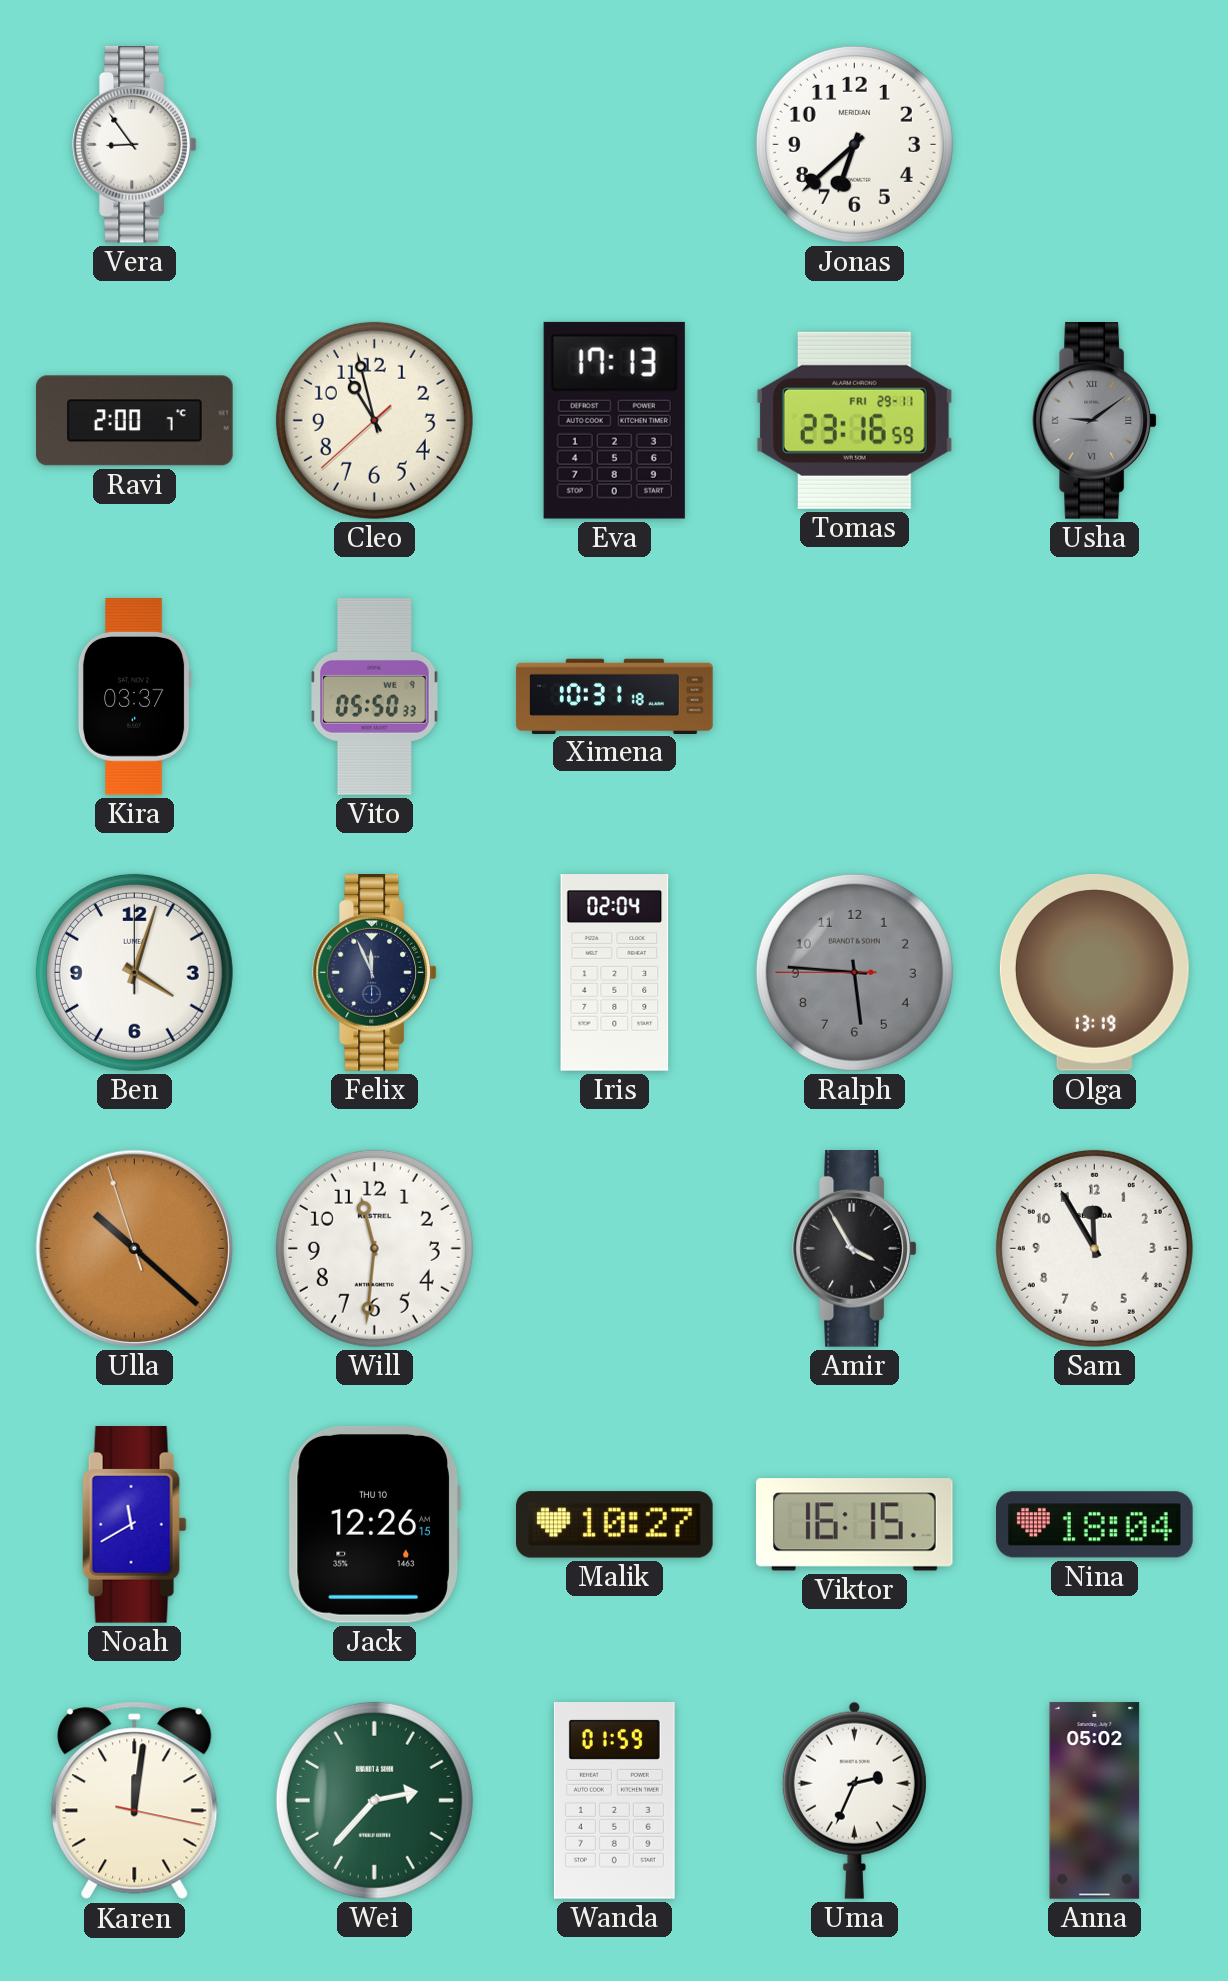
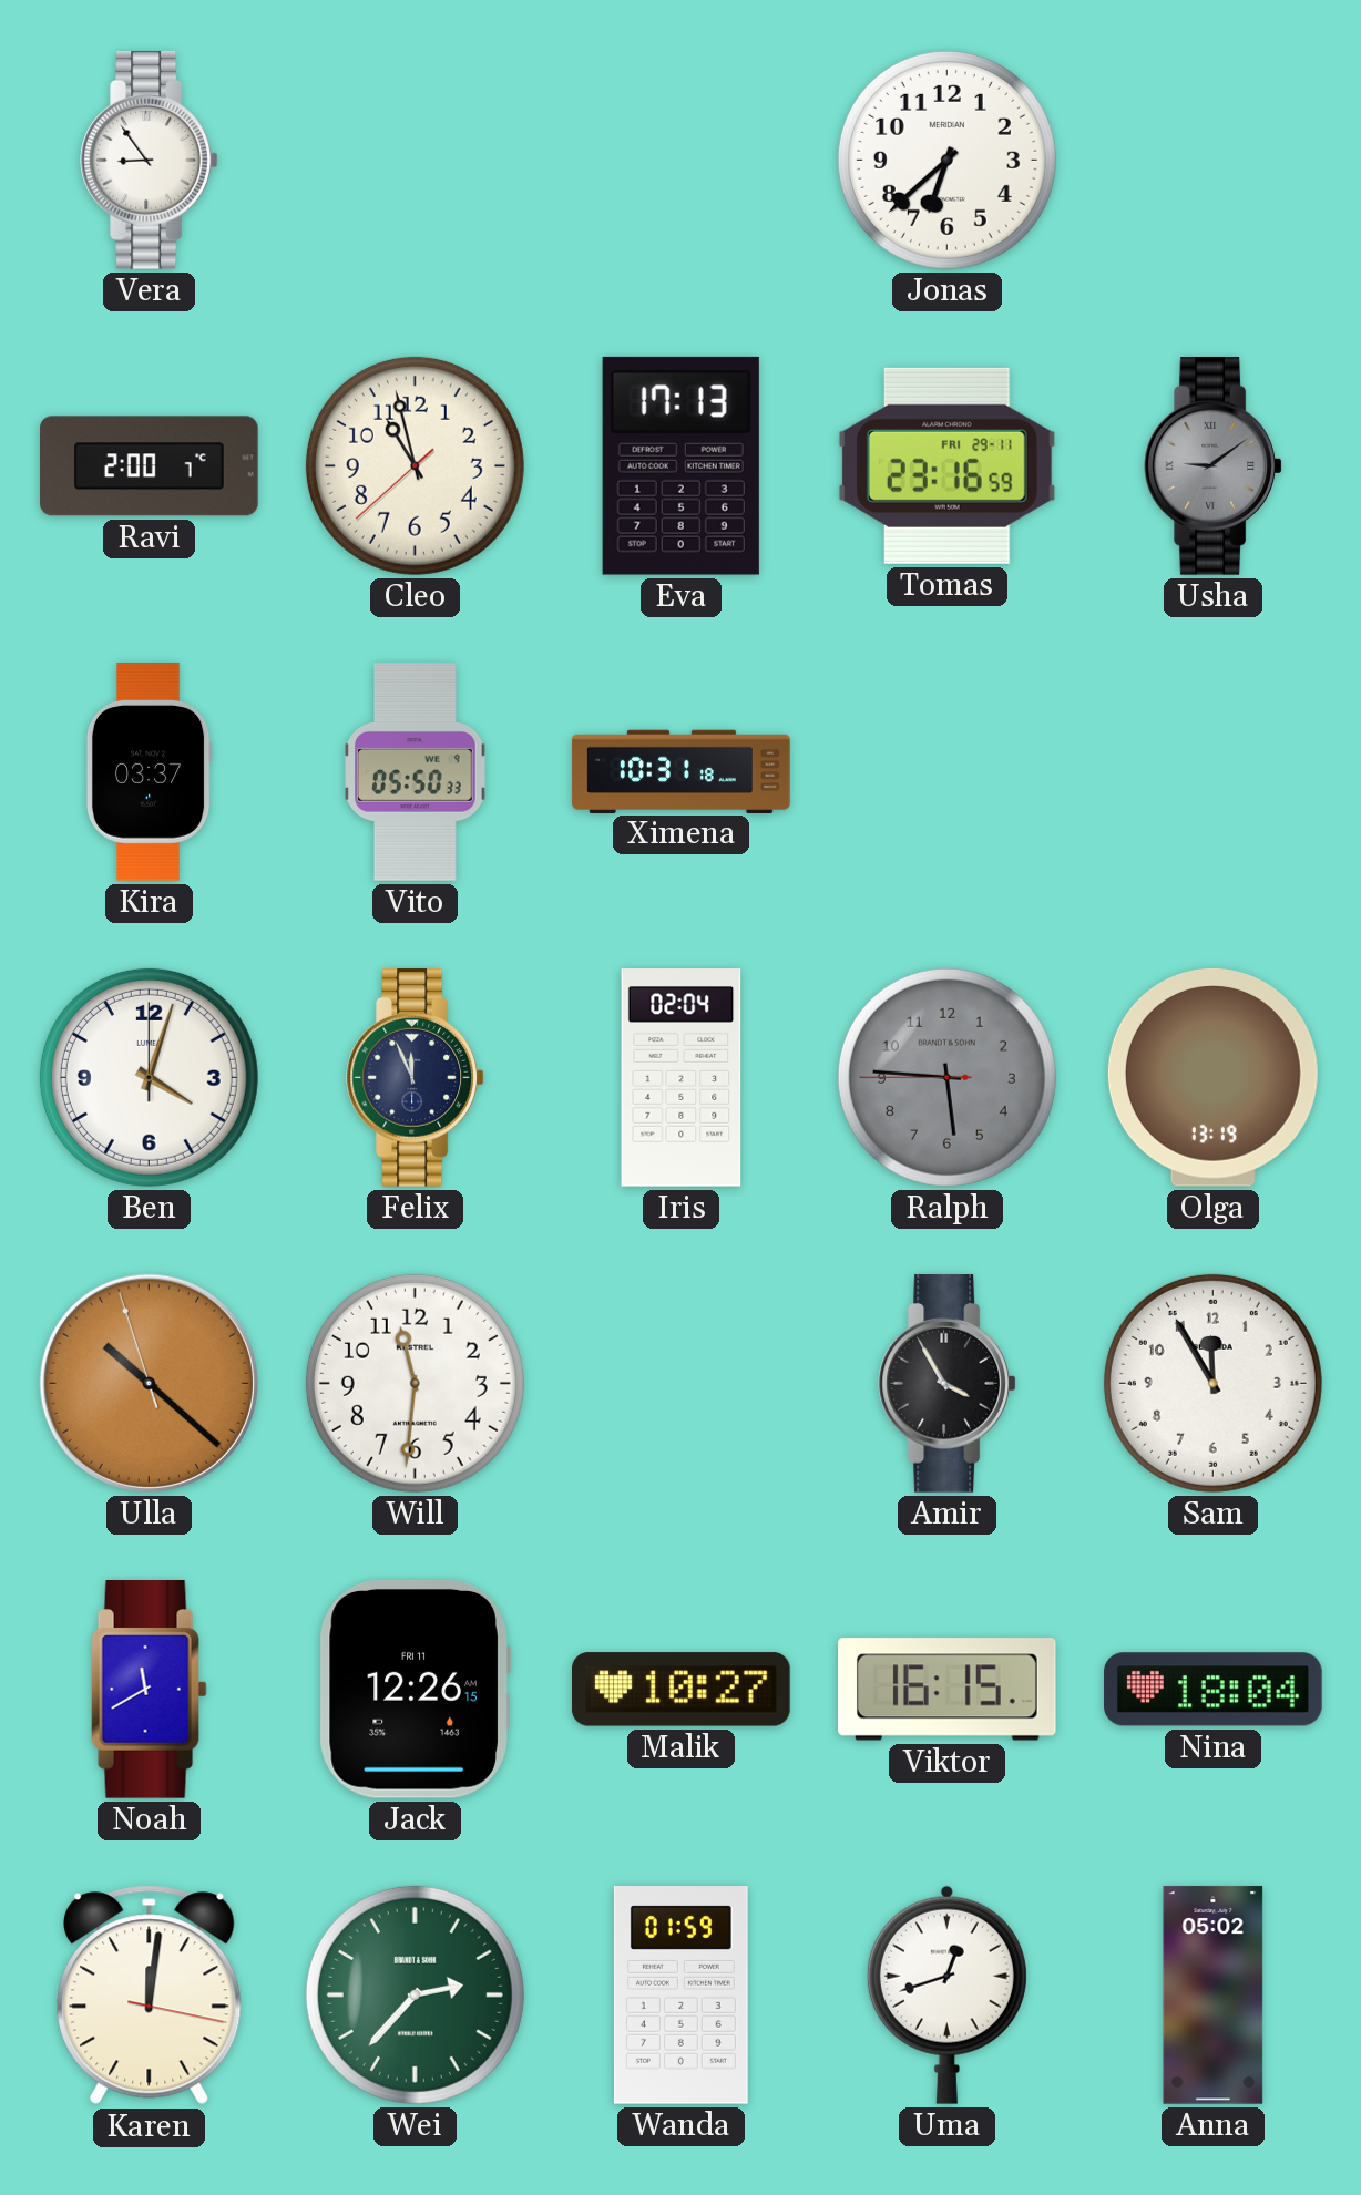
Jack date: THU 10 -> FRI 11 (415, 1689)
Uma: 2:34 -> 12:42 (946, 1994)
